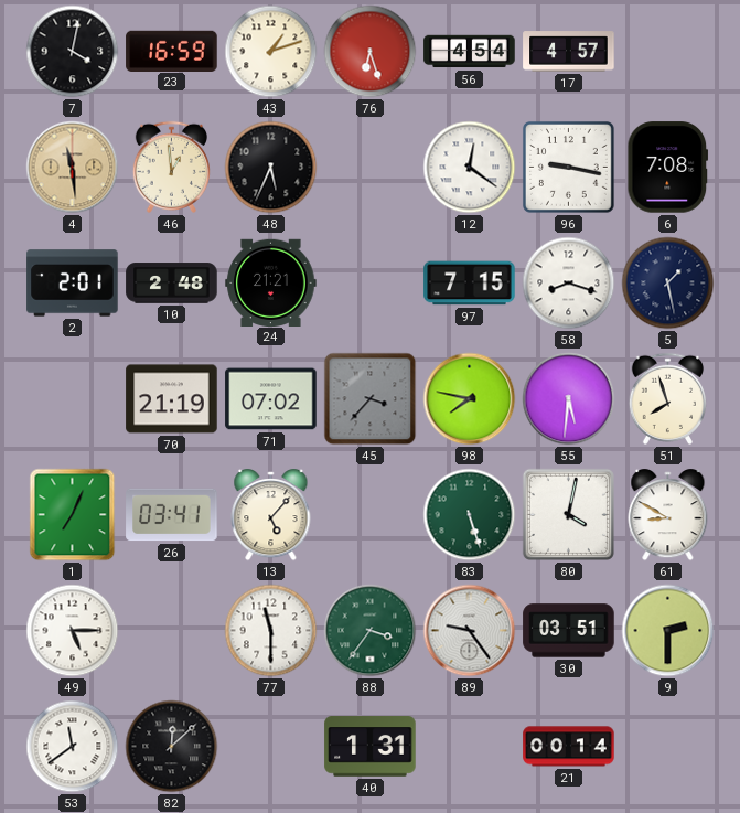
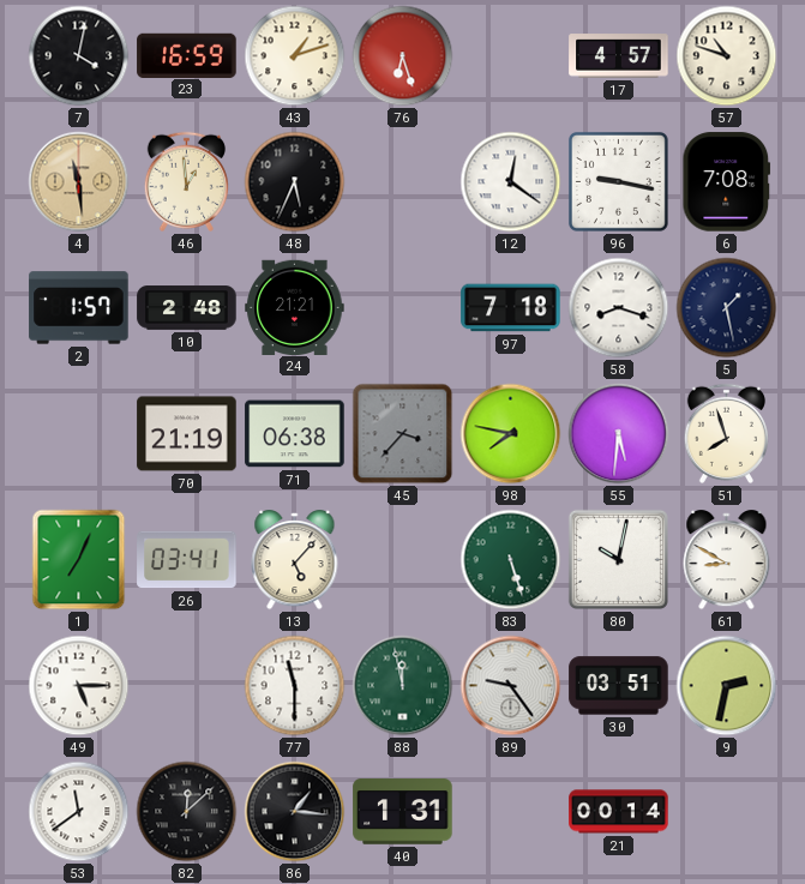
56: 4:54 -> none (470, 52)
57: none -> 10:48 (727, 56)
2: 2:01 -> 1:57 (79, 308)
97: 7:15 -> 7:18 (511, 308)
71: 07:02 -> 06:38 (295, 434)
80: 4:02 -> 10:02 (618, 559)
88: 3:36 -> 11:58 (403, 686)
9: 2:30 -> 2:32 (727, 686)
86: none -> 1:16 (295, 812)
